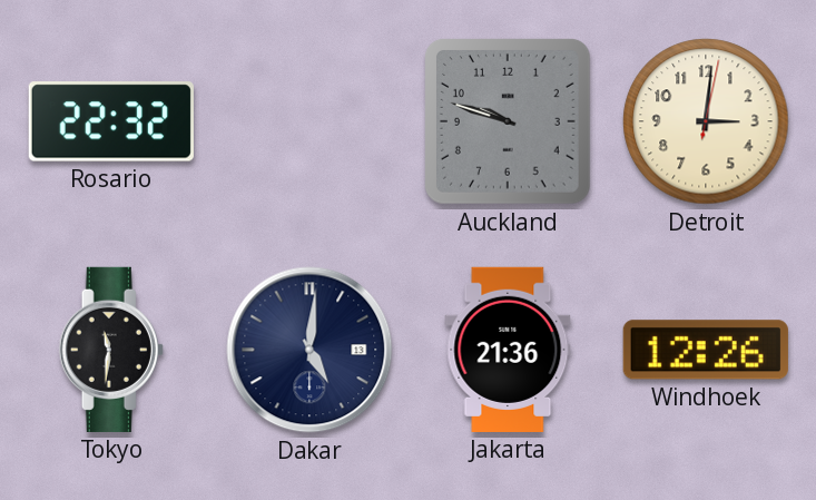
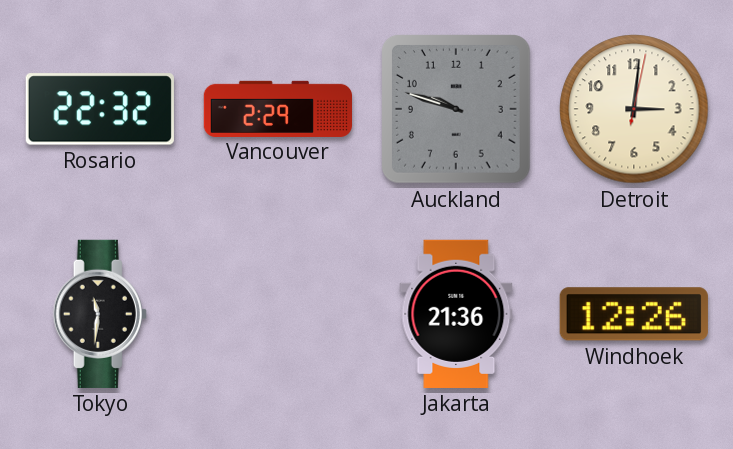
Vancouver: none -> 2:29 (277, 108)
Dakar: 5:01 -> none (309, 350)
